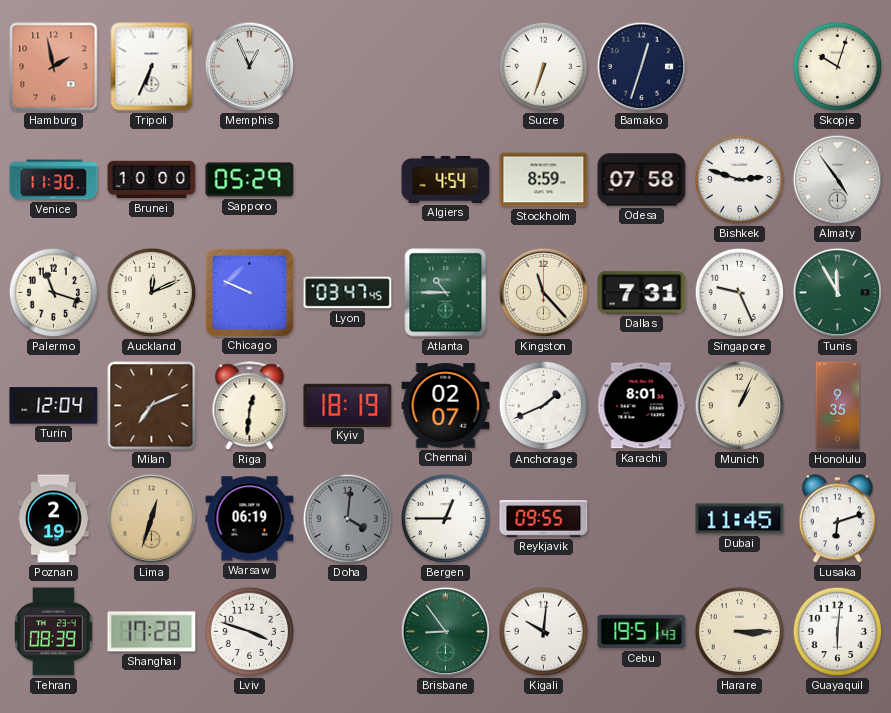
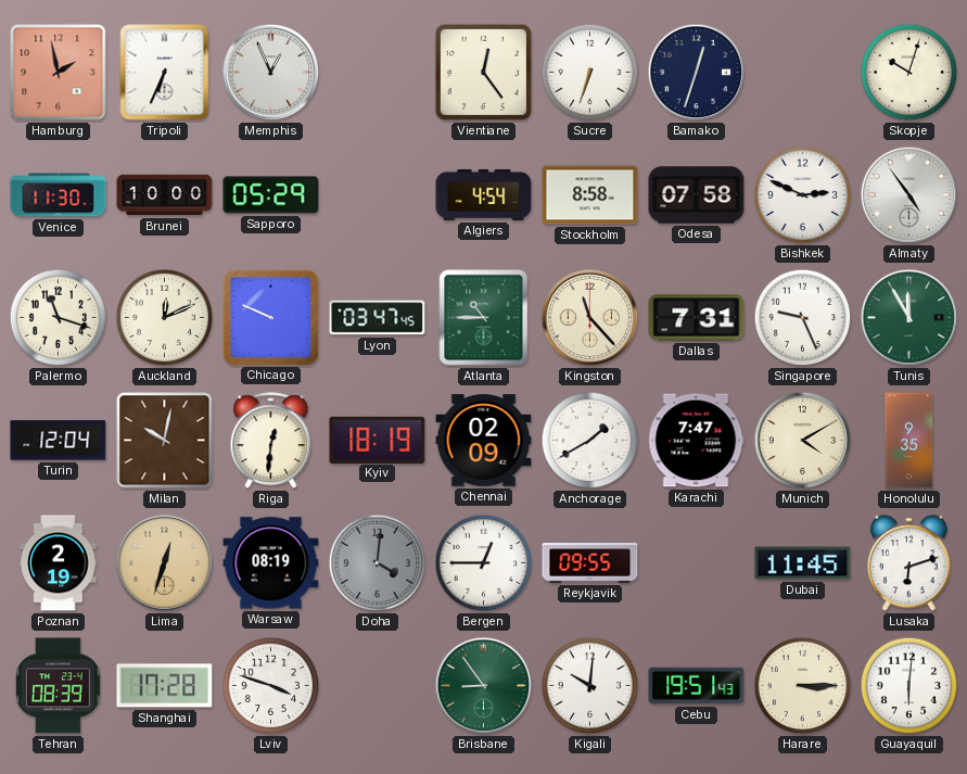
Vientiane: none -> 12:24 (483, 72)
Stockholm: 8:59 -> 8:58 (590, 195)
Bishkek: 2:48 -> 2:49 (803, 195)
Milan: 7:11 -> 10:02 (165, 441)
Chennai: 02:07 -> 02:09 (484, 441)
Anchorage: 1:41 -> 1:40 (590, 441)
Karachi: 8:01 -> 7:47 (696, 441)
Munich: 1:04 -> 4:10 (803, 441)
Warsaw: 06:19 -> 08:19 (271, 563)
